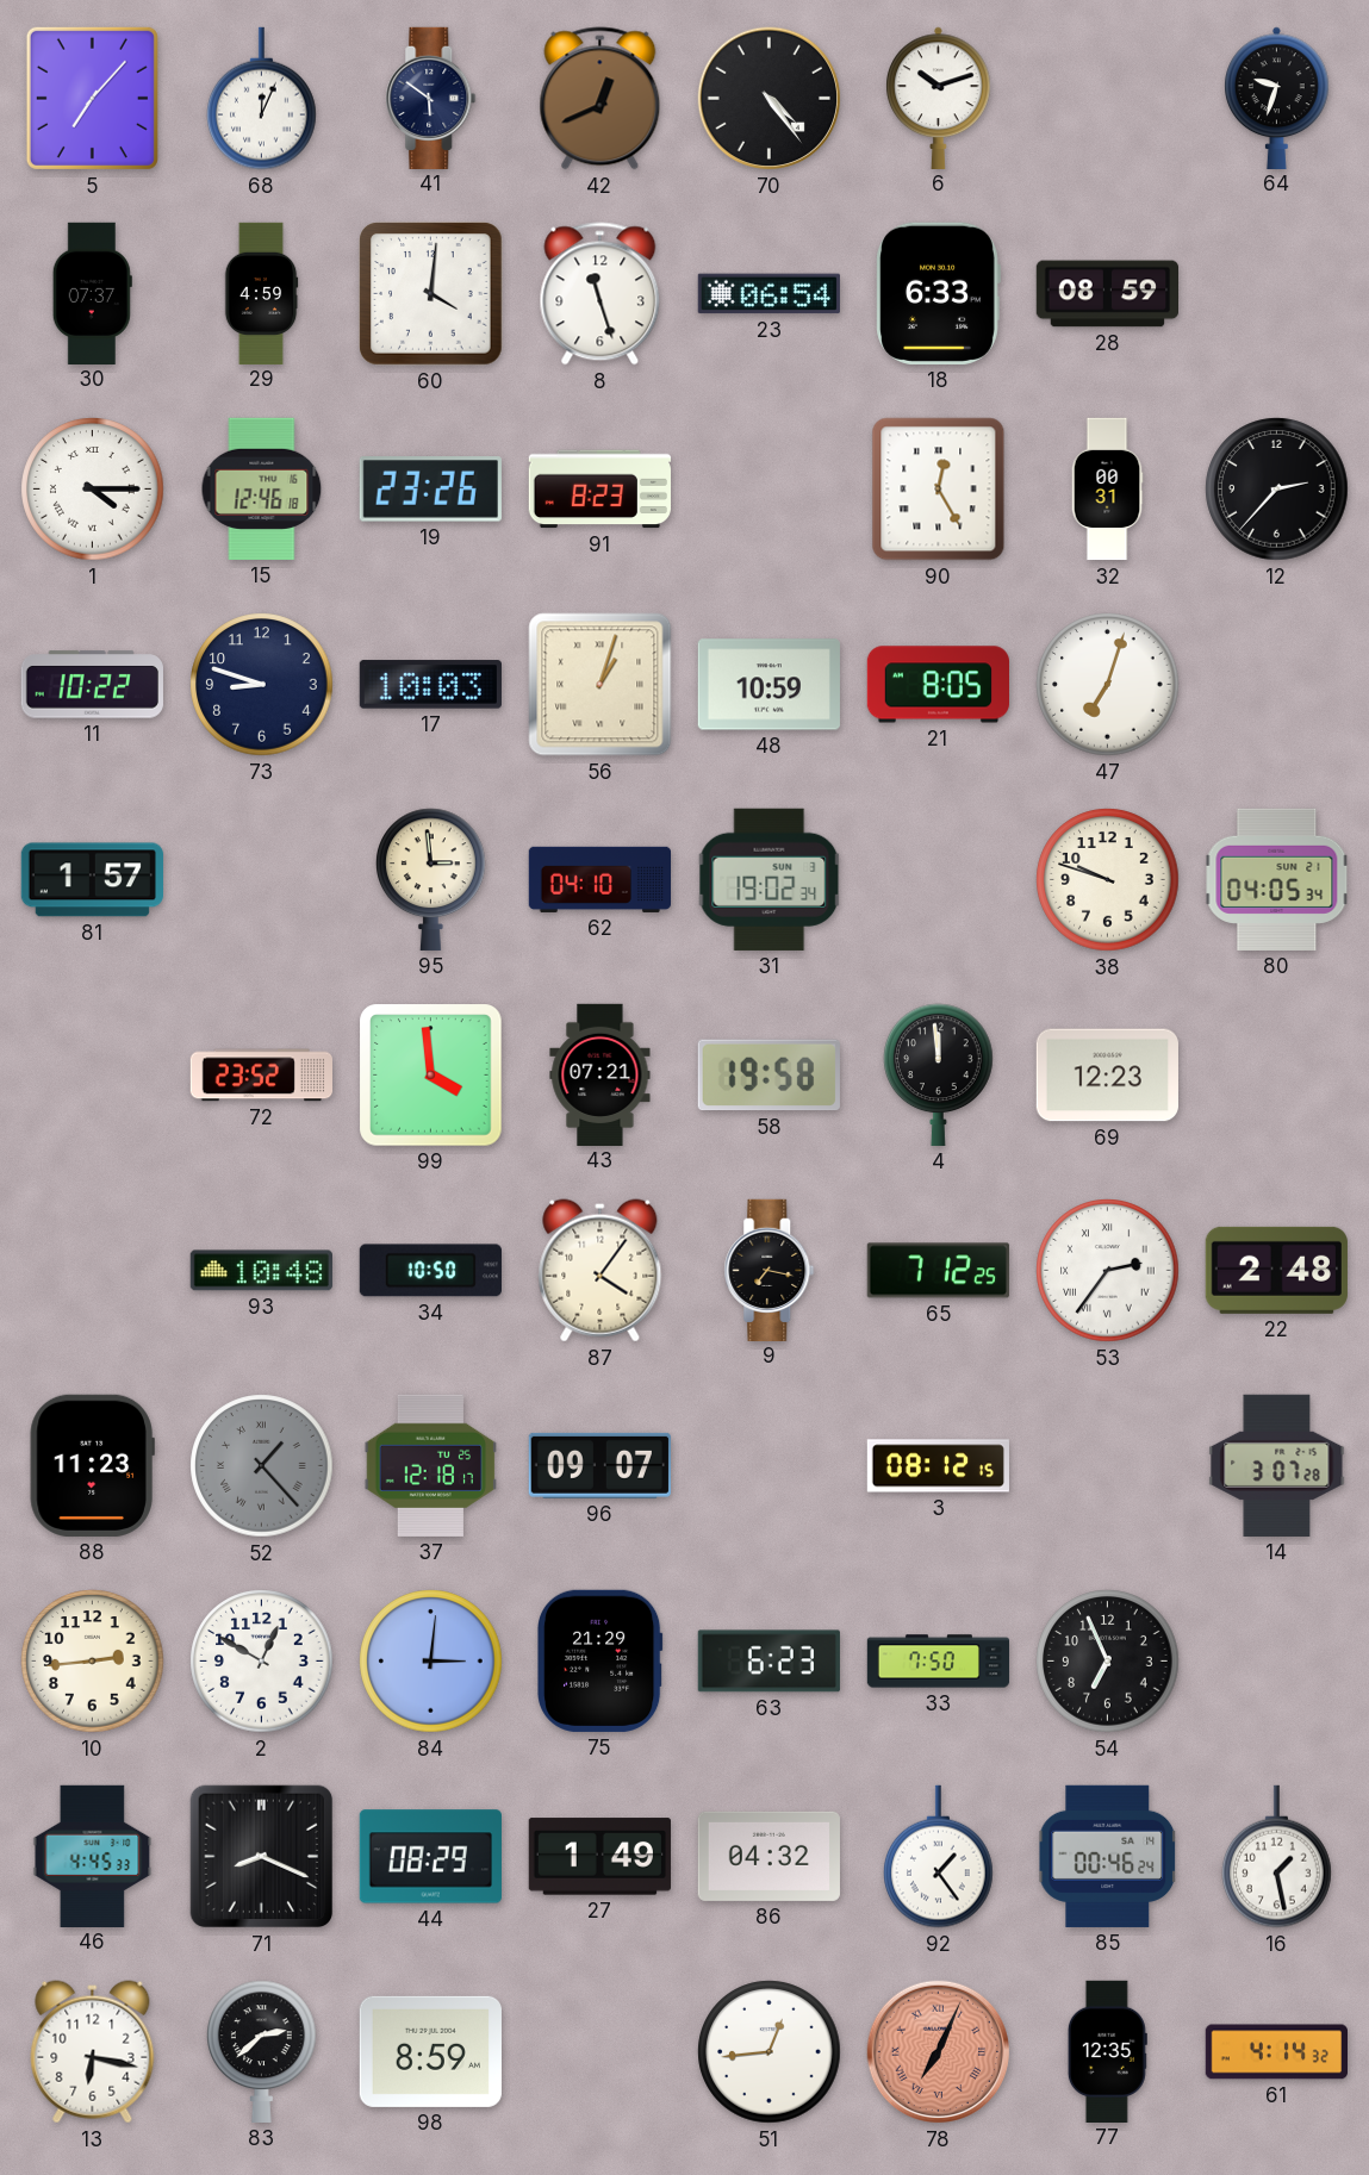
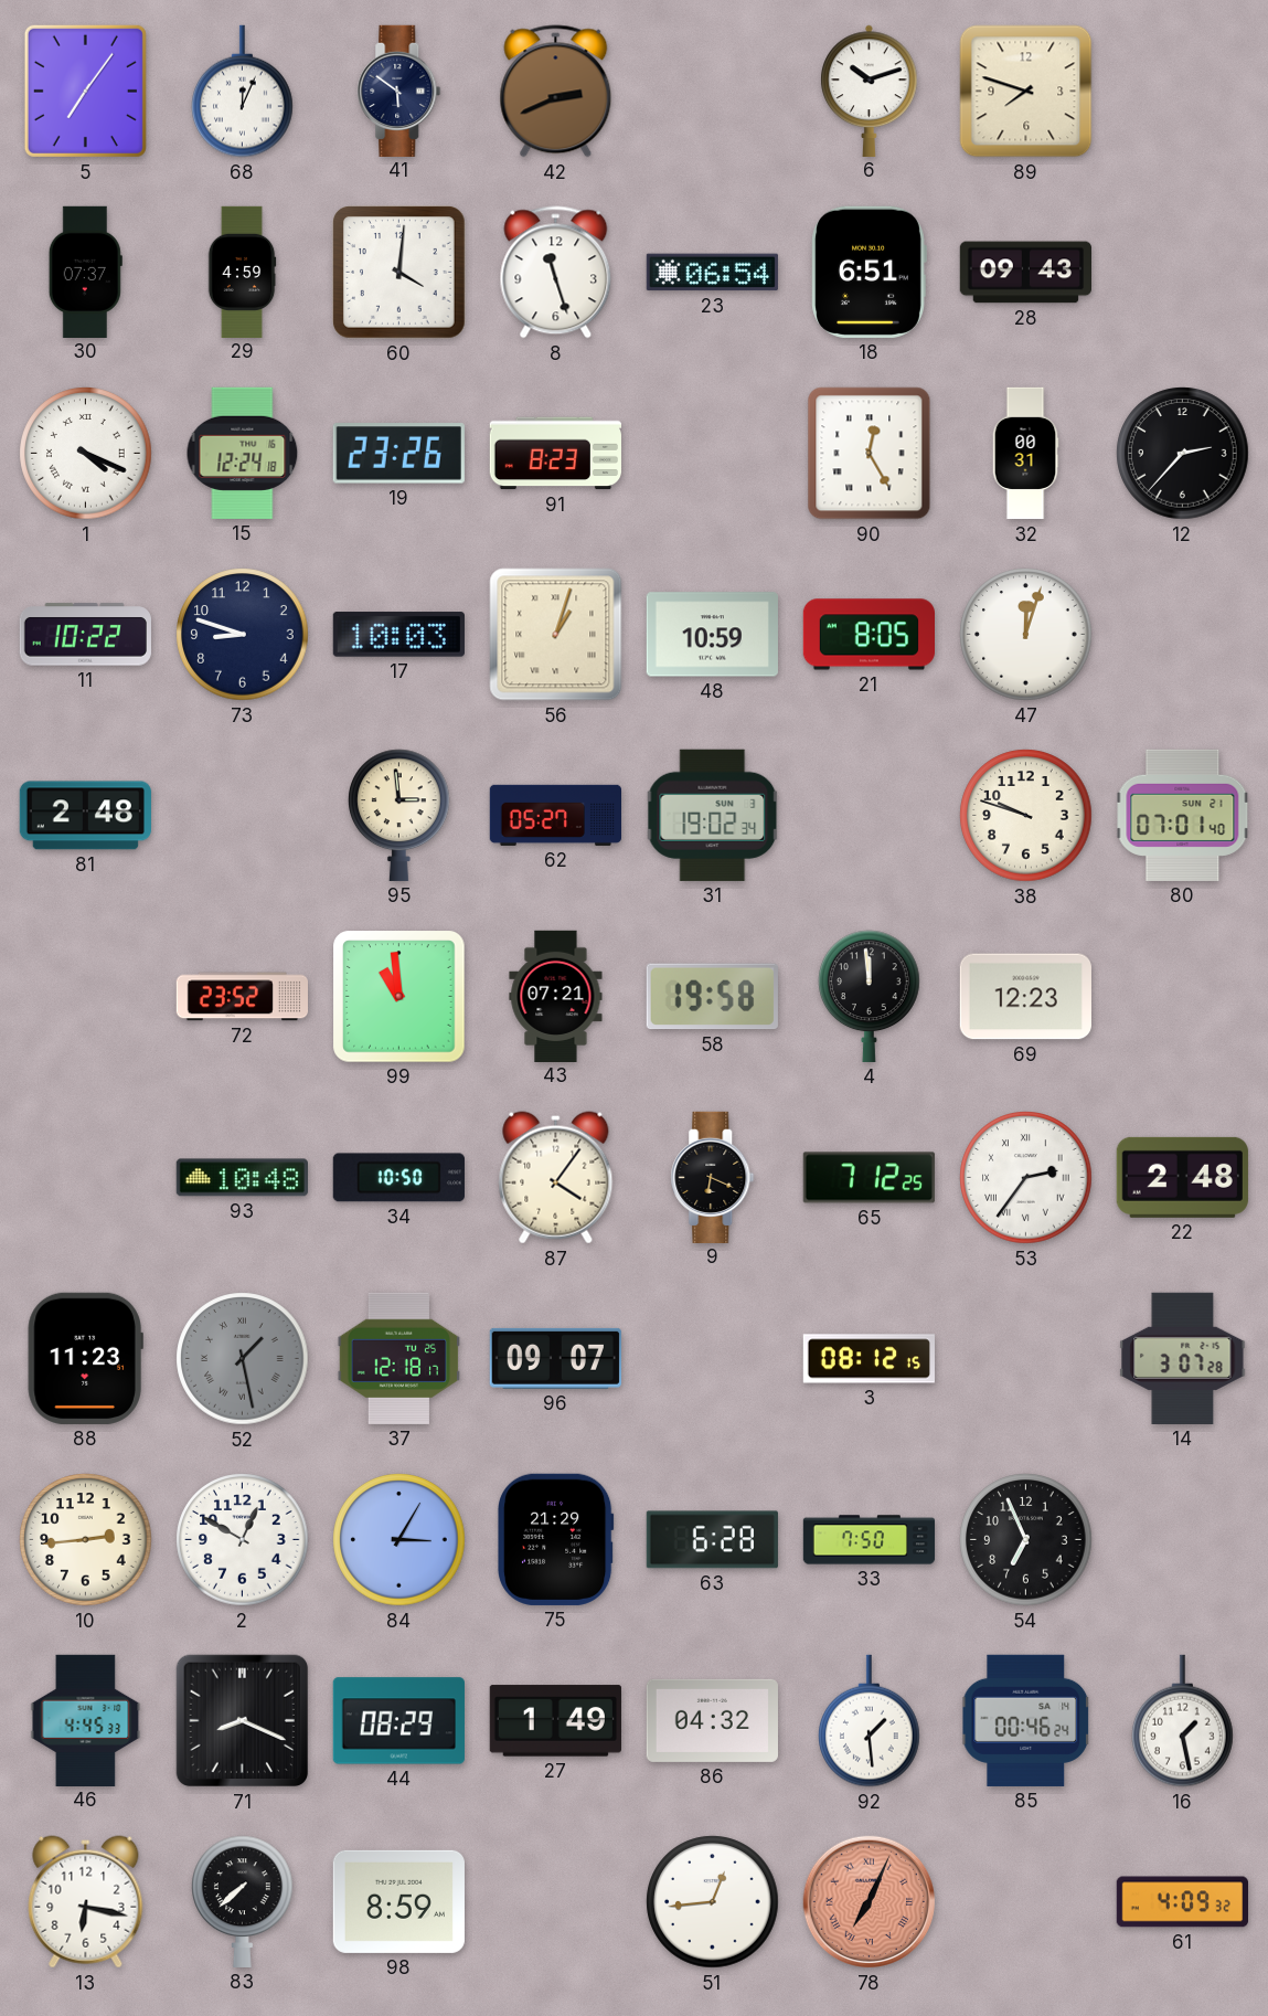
5: 7:07 -> 7:06 (85, 91)
42: 12:41 -> 2:41 (556, 92)
70: 4:24 -> none (770, 99)
89: none -> 7:48 (1026, 92)
64: 9:33 -> none (1277, 98)
18: 6:33 -> 6:51 (869, 272)
28: 08:59 -> 09:43 (1025, 273)
1: 4:15 -> 4:19 (86, 454)
15: 12:46 -> 12:24 (243, 453)
47: 7:03 -> 12:03 (1026, 635)
81: 1:57 -> 2:48 (85, 816)
62: 04:10 -> 05:27 (555, 815)
80: 04:05 -> 07:01 (1183, 815)
99: 3:59 -> 10:59 (399, 997)
9: 7:17 -> 6:19 (713, 1177)
52: 1:23 -> 1:28 (243, 1359)
84: 3:01 -> 3:05 (399, 1540)
63: 6:23 -> 6:28 (712, 1540)
92: 1:24 -> 1:29 (870, 1721)
83: 2:38 -> 7:38 (243, 1901)
77: 12:35 -> none (1107, 2051)
61: 4:14 -> 4:09 (1182, 1902)
